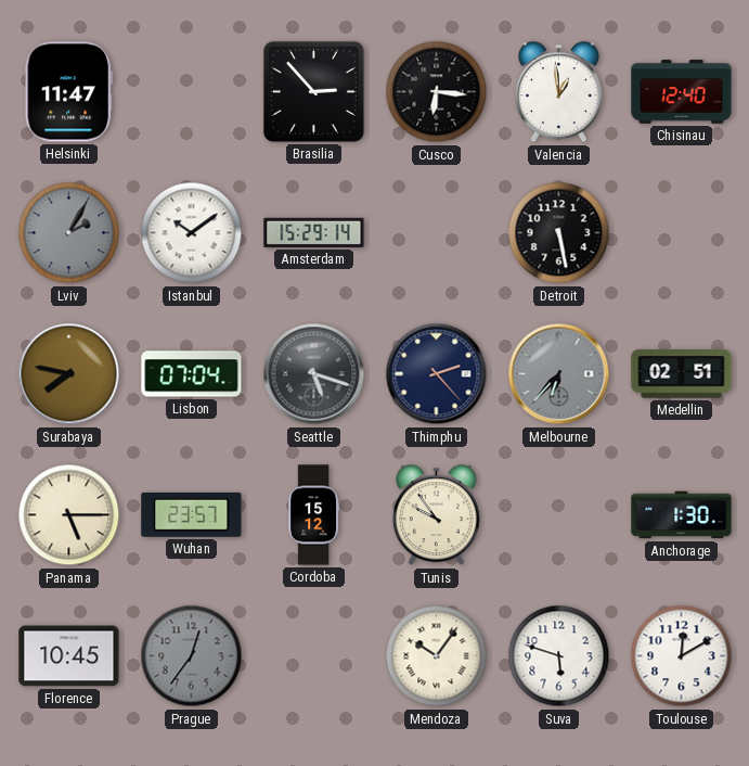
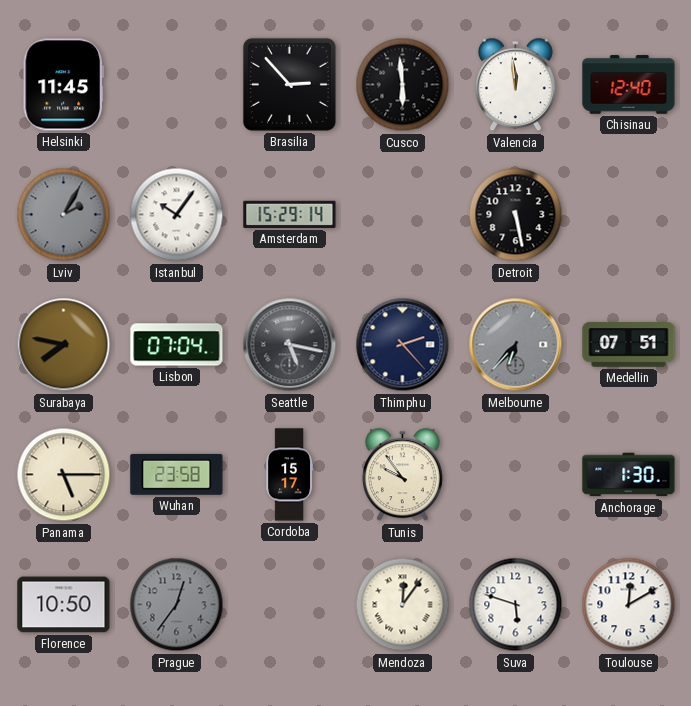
Helsinki: 11:47 -> 11:45 (63, 85)
Cusco: 6:16 -> 5:59 (403, 85)
Valencia: 12:59 -> 11:59 (515, 85)
Istanbul: 10:09 -> 10:06 (177, 215)
Seattle: 5:18 -> 5:17 (290, 345)
Medellin: 02:51 -> 07:51 (629, 345)
Wuhan: 23:57 -> 23:58 (177, 474)
Cordoba: 15:12 -> 15:17 (290, 475)
Florence: 10:45 -> 10:50 (64, 605)
Mendoza: 10:06 -> 12:06 (403, 605)
